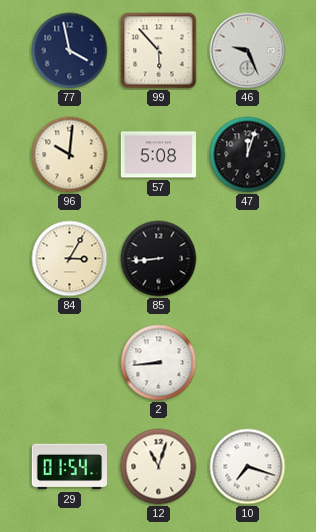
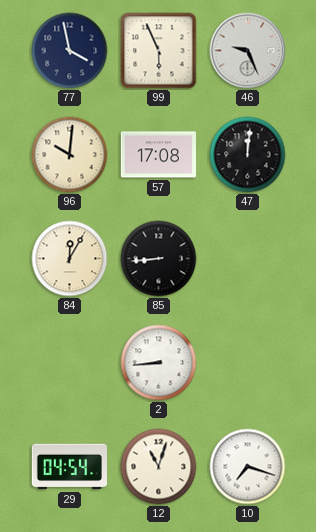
99: 5:53 -> 5:56 (159, 51)
57: 5:08 -> 17:08 (159, 155)
47: 12:03 -> 12:01 (248, 155)
84: 3:05 -> 12:05 (70, 259)
29: 01:54 -> 04:54 (70, 467)
